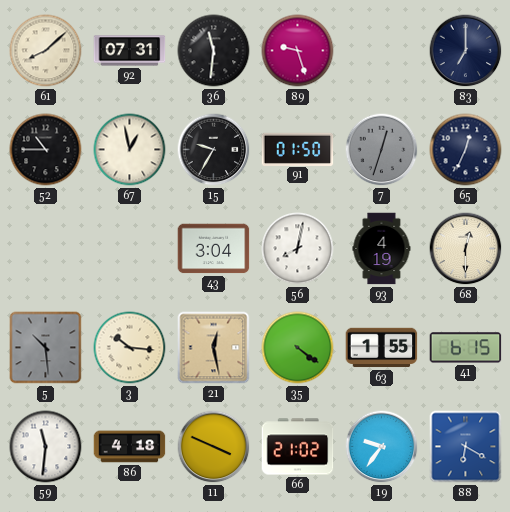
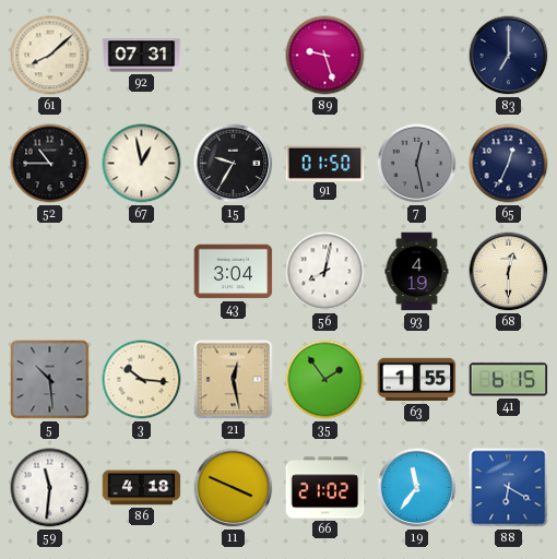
36: 11:31 -> none (214, 51)
7: 12:33 -> 12:28 (417, 164)
35: 4:21 -> 1:54 (325, 380)
19: 9:36 -> 11:36 (417, 488)
